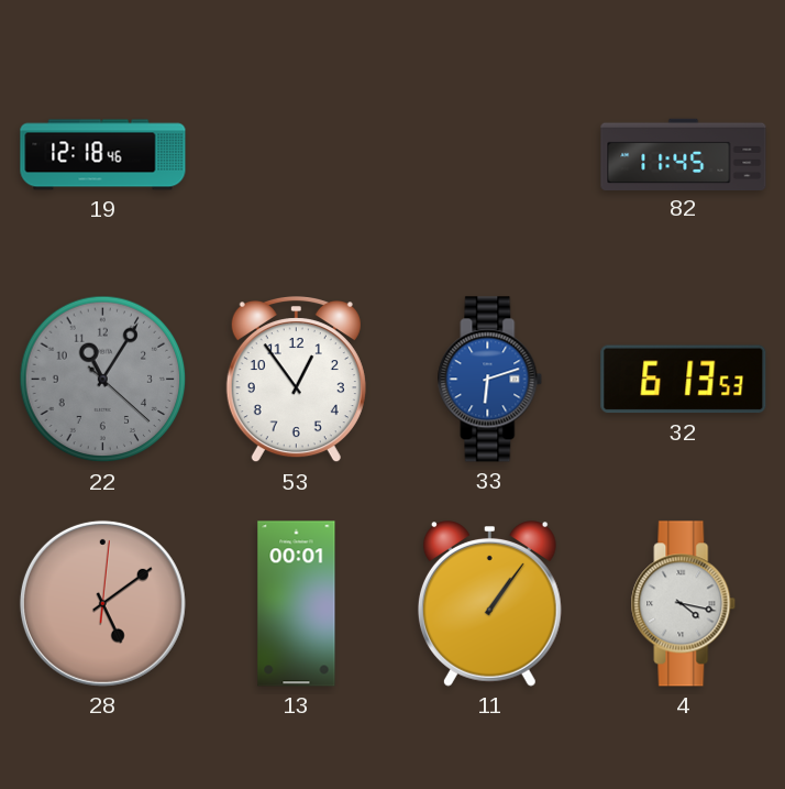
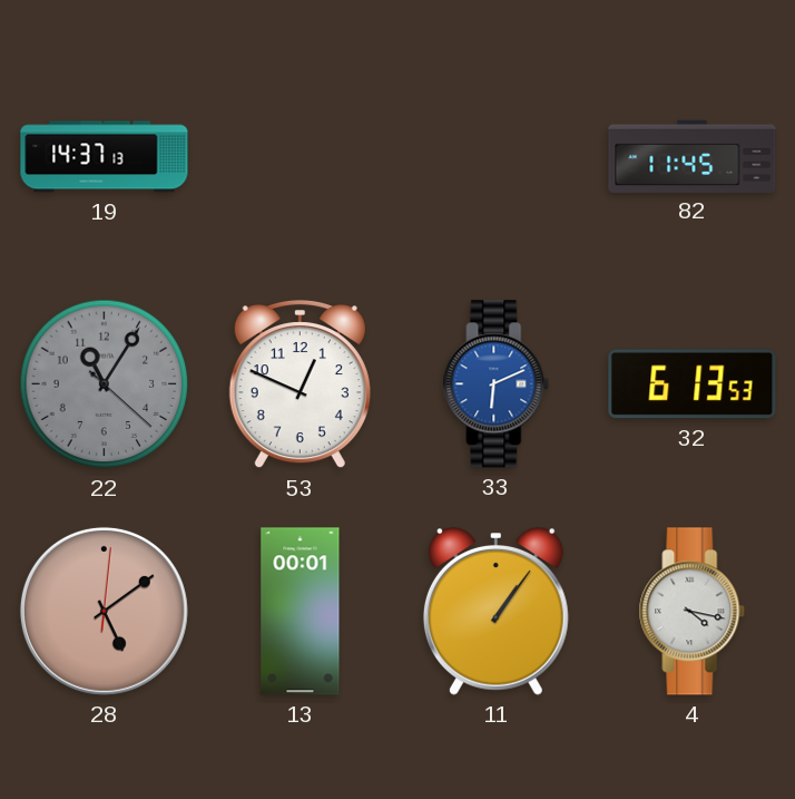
19: 12:18 -> 14:37 (105, 157)
53: 12:54 -> 12:49 (300, 386)
33: 6:12 -> 6:11 (497, 384)
